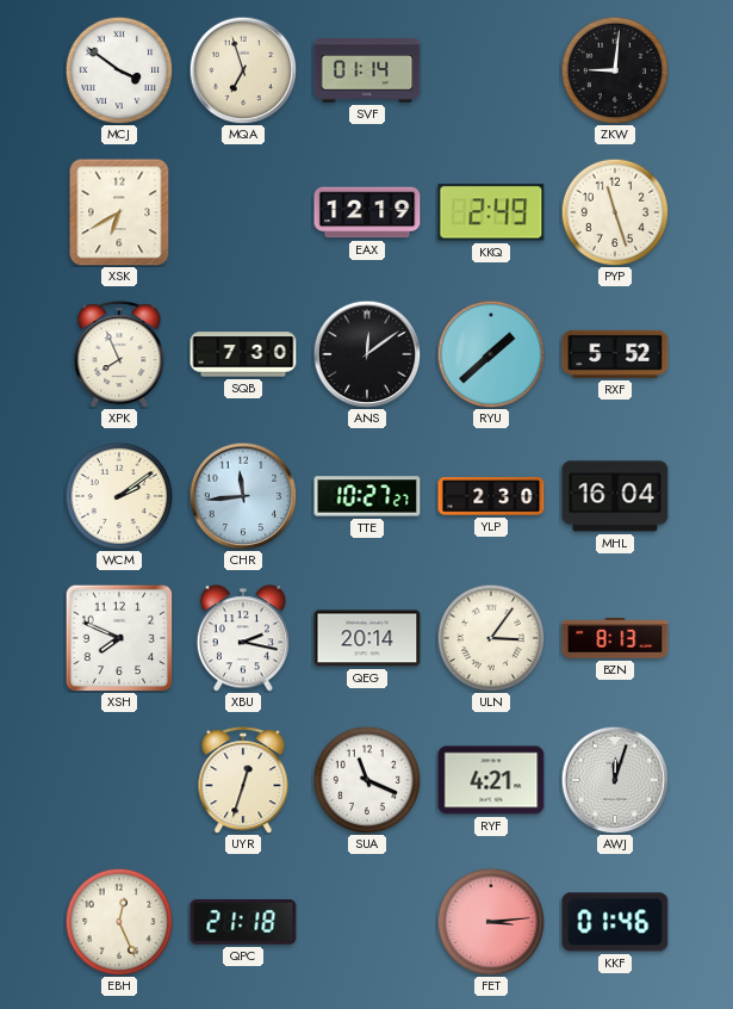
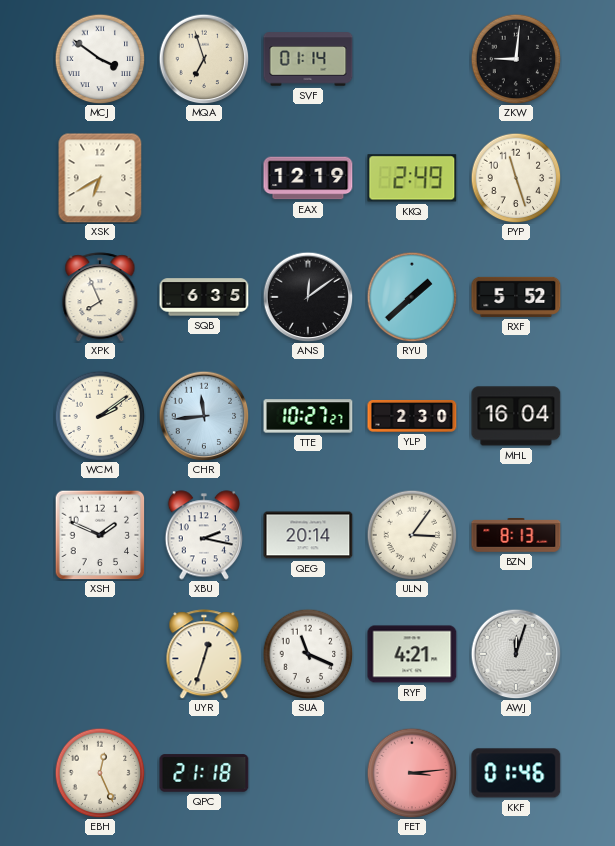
SQB: 7:30 -> 6:35 (204, 297)
XSH: 7:49 -> 1:49 (100, 535)
